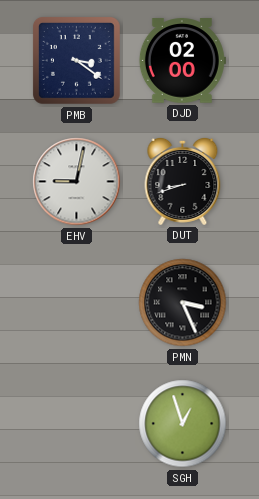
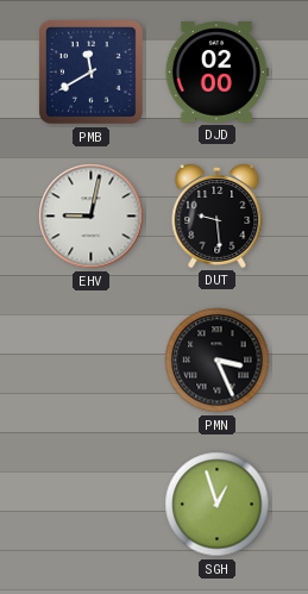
PMB: 3:21 -> 11:40 (90, 71)
DUT: 8:42 -> 9:29 (218, 215)
